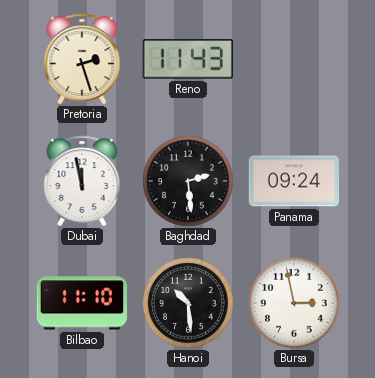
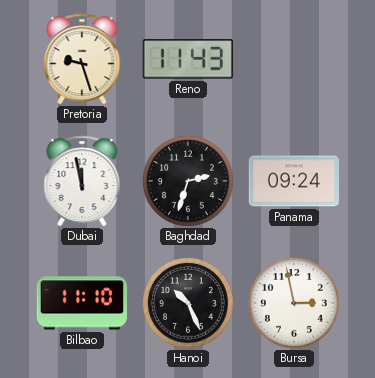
Pretoria: 2:27 -> 9:27 (82, 59)
Baghdad: 2:29 -> 2:33 (189, 182)
Hanoi: 10:29 -> 10:26 (189, 304)
